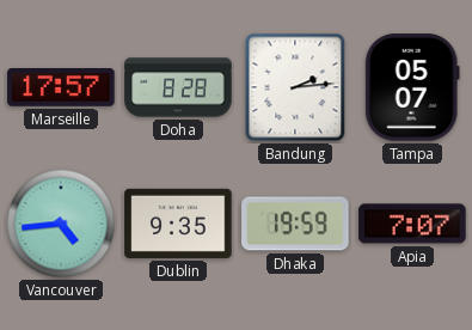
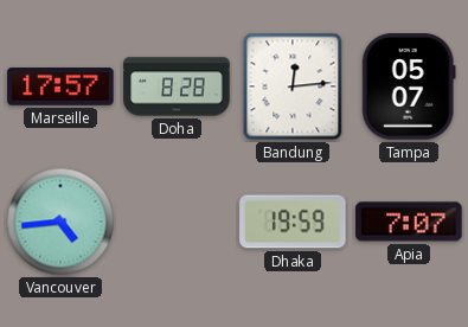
Bandung: 2:14 -> 12:14 (293, 86)
Dublin: 9:35 -> none (178, 224)
